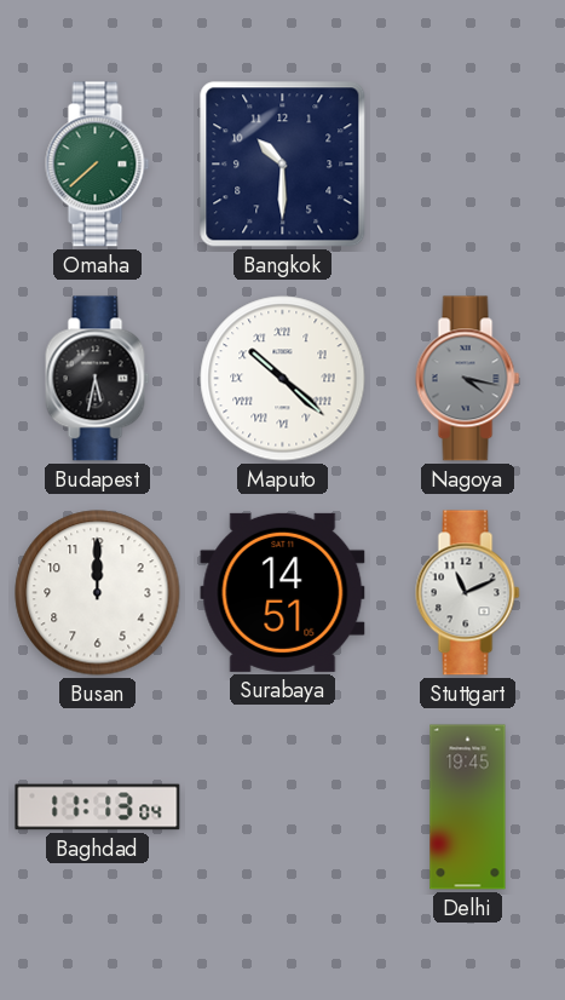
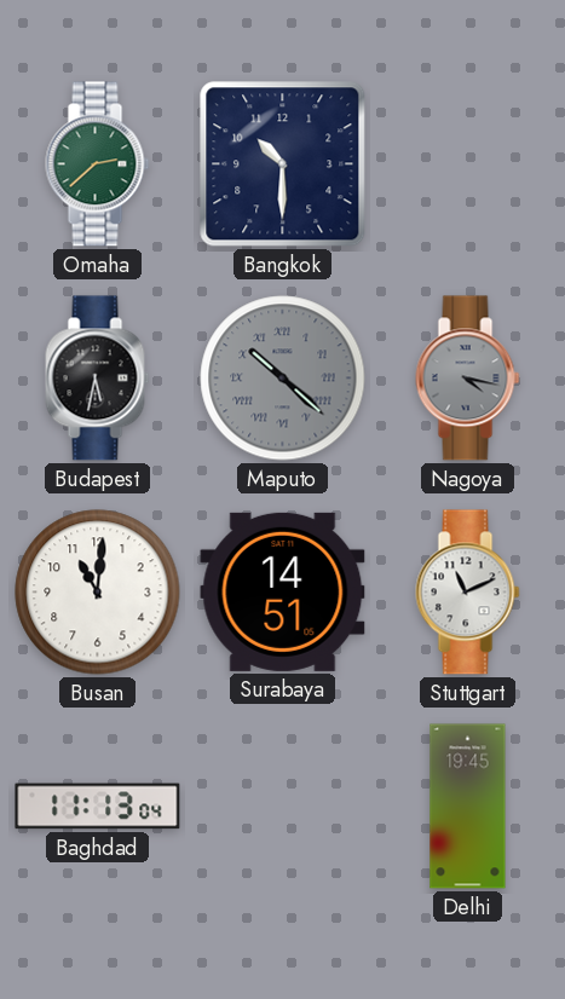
Omaha: 7:38 -> 2:38 (98, 164)
Maputo dial: white -> grey (283, 379)
Busan: 12:00 -> 11:01 (98, 593)
